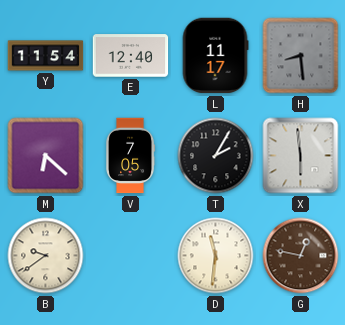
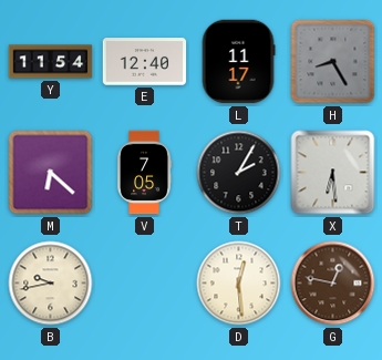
H: 8:29 -> 8:25 (333, 62)
X: 5:59 -> 6:29 (333, 173)
B: 9:39 -> 9:43 (51, 284)
D: 11:31 -> 12:29 (239, 284)
